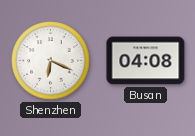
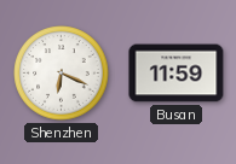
Busan: 04:08 -> 11:59 (177, 74)
